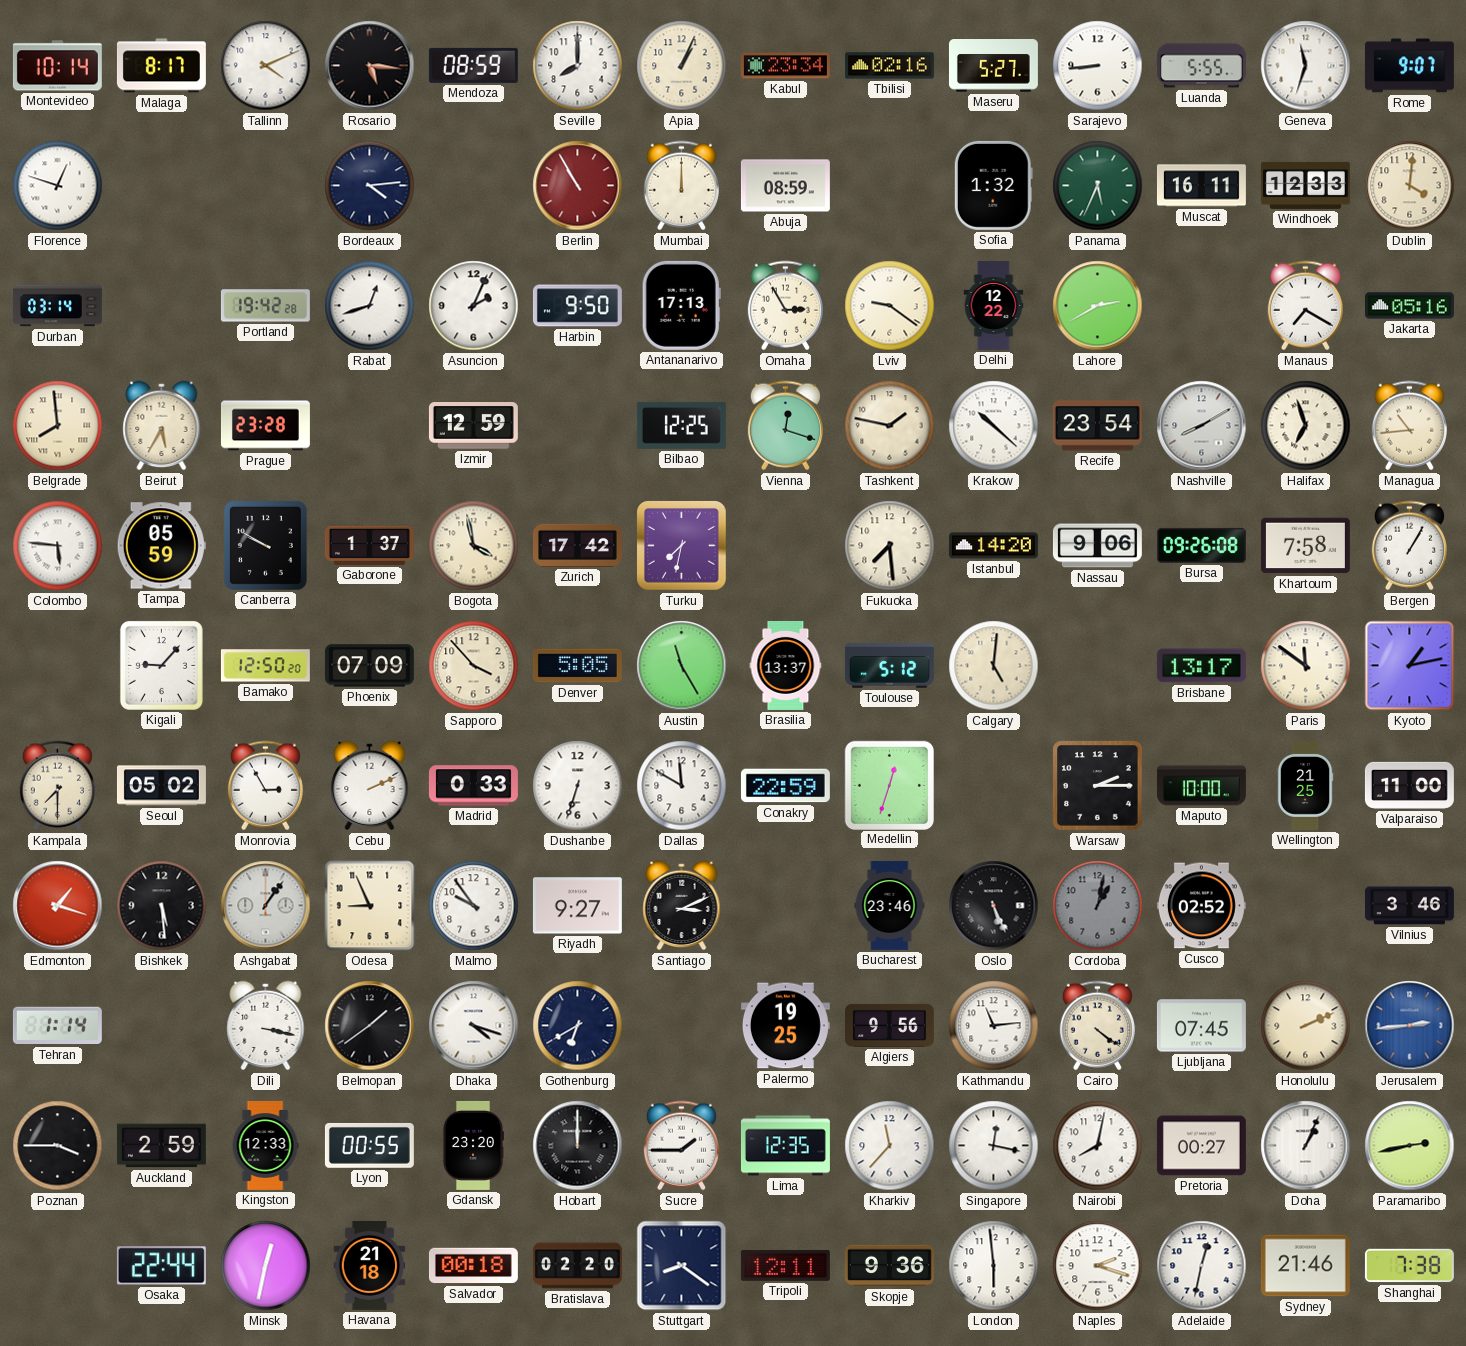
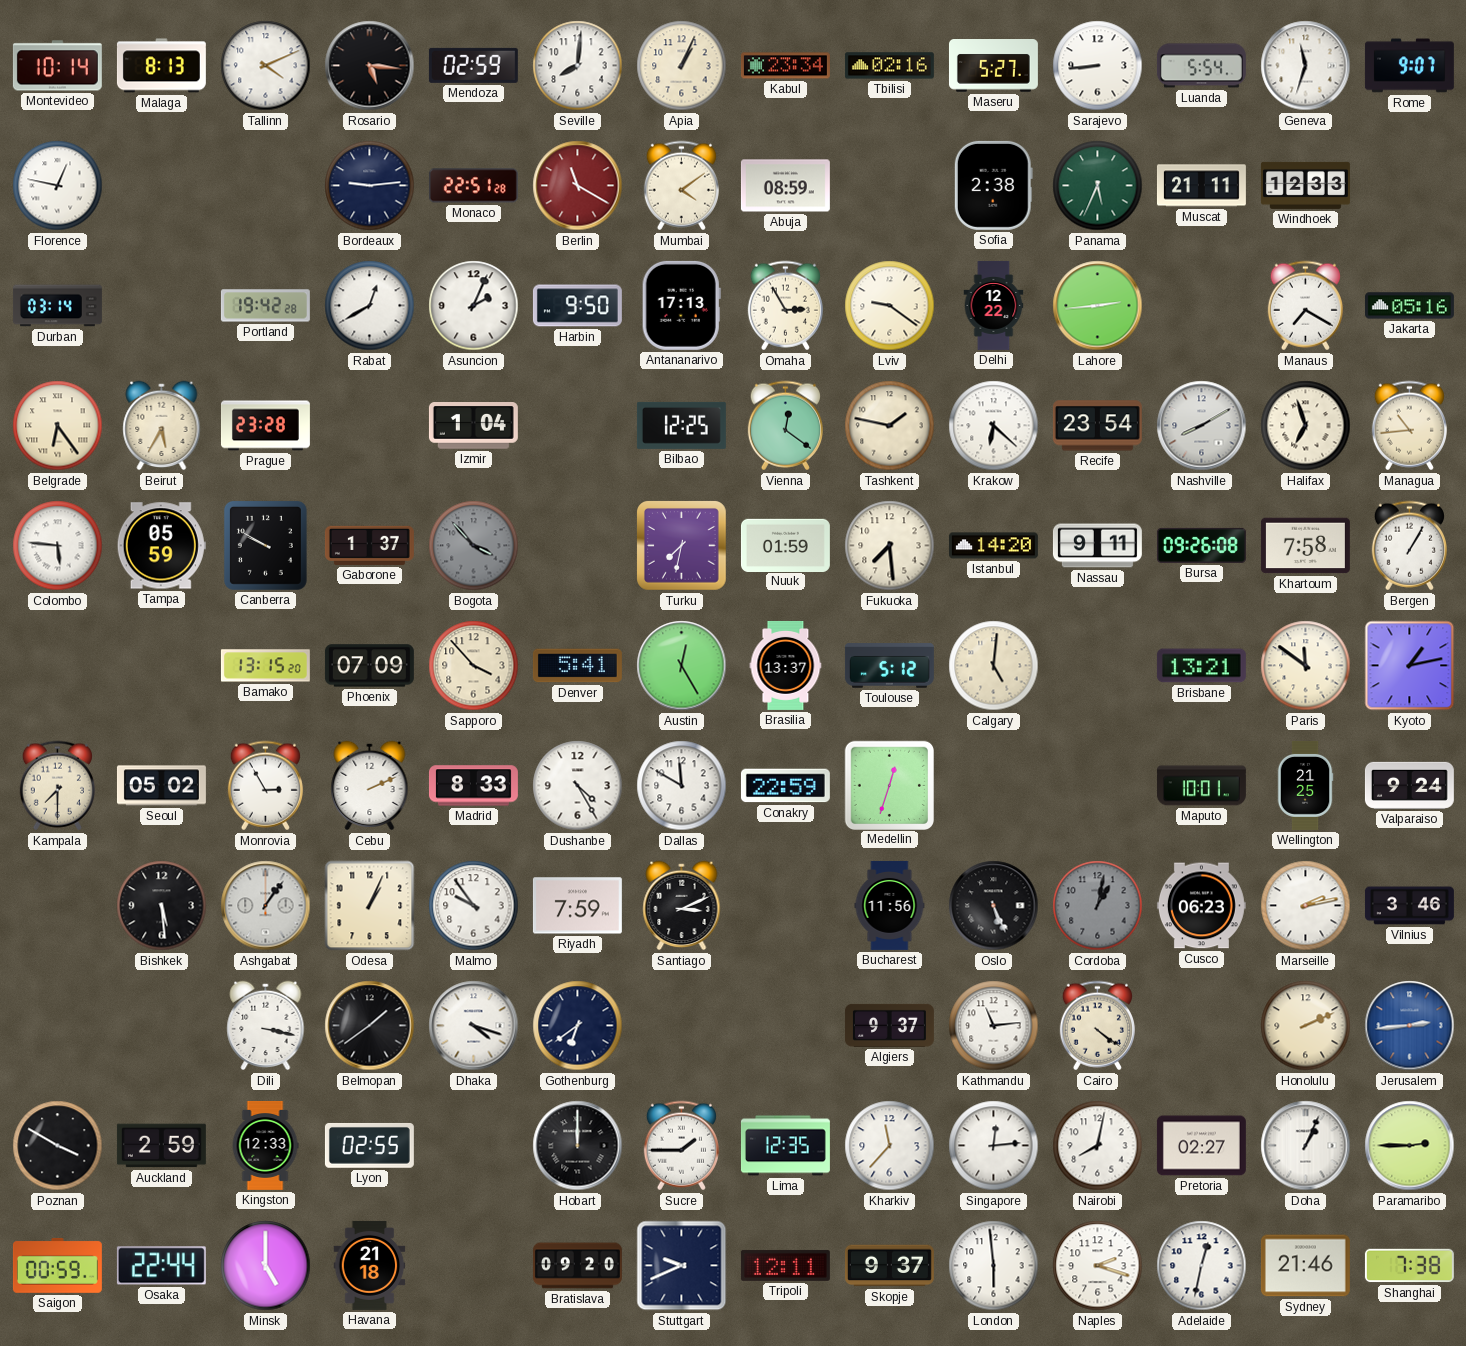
Malaga: 8:17 -> 8:13 (161, 66)
Mendoza: 08:59 -> 02:59 (473, 65)
Seville: 8:00 -> 8:01 (578, 66)
Luanda: 5:55 -> 5:54 (1201, 66)
Florence: 12:48 -> 12:47 (58, 186)
Bordeaux: 4:14 -> 9:14 (370, 186)
Monaco: none -> 22:51 (473, 186)
Berlin: 10:55 -> 11:20 (578, 186)
Mumbai: 12:00 -> 4:09 (681, 186)
Sofia: 1:32 -> 2:38 (993, 185)
Muscat: 16:11 -> 21:11 (1201, 186)
Dublin: 4:01 -> none (1410, 186)
Rabat: 12:42 -> 12:40 (370, 306)
Lahore: 2:40 -> 2:44 (1098, 306)
Belgrade: 7:59 -> 6:24 (58, 426)
Izmir: 12:59 -> 1:04 (473, 426)
Vienna: 12:18 -> 12:21 (785, 426)
Krakow: 10:22 -> 6:22 (994, 426)
Bogota: 3:58 -> 3:53 (474, 546)
Bogota dial: cream -> grey (474, 546)
Zurich: 17:42 -> none (577, 545)
Nuuk: none -> 01:59 (785, 545)
Nassau: 9:06 -> 9:11 (1097, 546)
Kigali: 9:07 -> none (161, 665)
Bamako: 12:50 -> 13:15 (265, 666)
Denver: 5:05 -> 5:41 (577, 666)
Austin: 11:25 -> 12:25 (682, 666)
Brisbane: 13:17 -> 13:21 (1201, 666)
Madrid: 0:33 -> 8:33 (473, 786)
Dushanbe: 6:33 -> 4:25 (578, 786)
Warsaw: 2:15 -> none (1098, 786)
Maputo: 10:00 -> 10:01 (1201, 786)
Valparaiso: 11:00 -> 9:24 (1409, 785)
Edmonton: 1:18 -> none (58, 906)
Odesa: 8:56 -> 1:04 (370, 906)
Riyadh: 9:27 -> 7:59 (577, 906)
Bucharest: 23:46 -> 11:56 (890, 905)
Cusco: 02:52 -> 06:23 (1201, 906)
Marseille: none -> 2:13 (1306, 906)
Tehran: 1:14 -> none (57, 1026)
Gothenburg: 6:40 -> 6:39 (578, 1026)
Palermo: 19:25 -> none (785, 1026)
Algiers: 9:56 -> 9:37 (889, 1025)
Ljubljana: 07:45 -> none (1201, 1026)
Poznan: 3:45 -> 3:50 (58, 1146)
Lyon: 00:55 -> 02:55 (369, 1146)
Gdansk: 23:20 -> none (473, 1145)
Singapore: 12:17 -> 12:14 (994, 1146)
Pretoria: 00:27 -> 02:27 (1201, 1146)
Paramaribo: 2:43 -> 2:45 (1410, 1146)
Saigon: none -> 00:59 (57, 1266)
Minsk: 12:32 -> 5:00 (266, 1266)
Salvador: 00:18 -> none (473, 1266)
Bratislava: 02:20 -> 09:20 (577, 1266)
Stuttgart: 8:21 -> 9:41 (682, 1266)
Skopje: 9:36 -> 9:37 (889, 1266)
